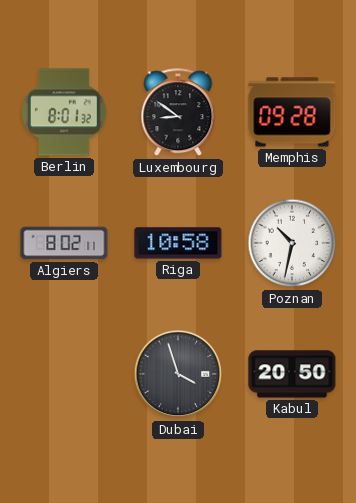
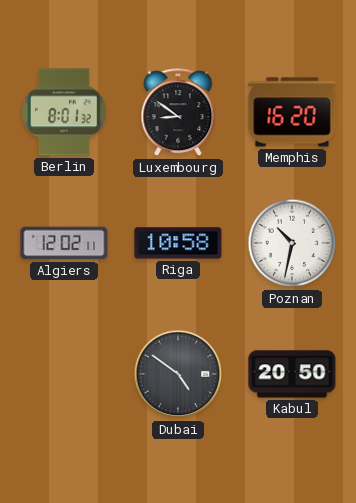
Memphis: 09:28 -> 16:20 (292, 112)
Algiers: 8:02 -> 12:02 (64, 243)
Dubai: 3:57 -> 4:51 (178, 374)
